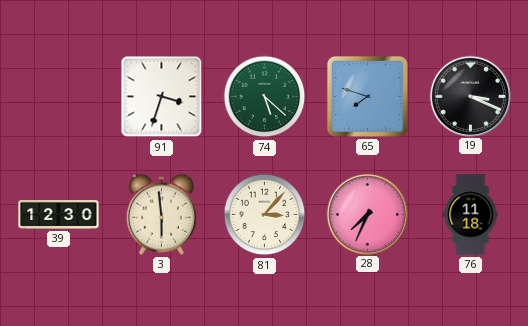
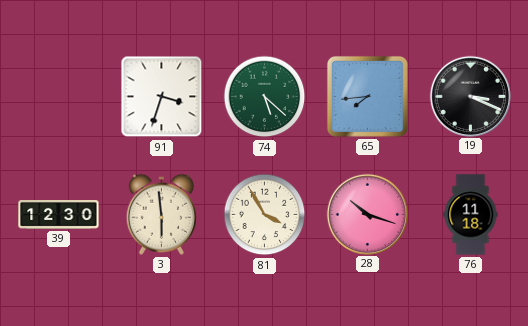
65: 7:48 -> 7:44 (367, 96)
81: 3:07 -> 3:55 (265, 215)
28: 7:34 -> 10:18 (367, 214)
